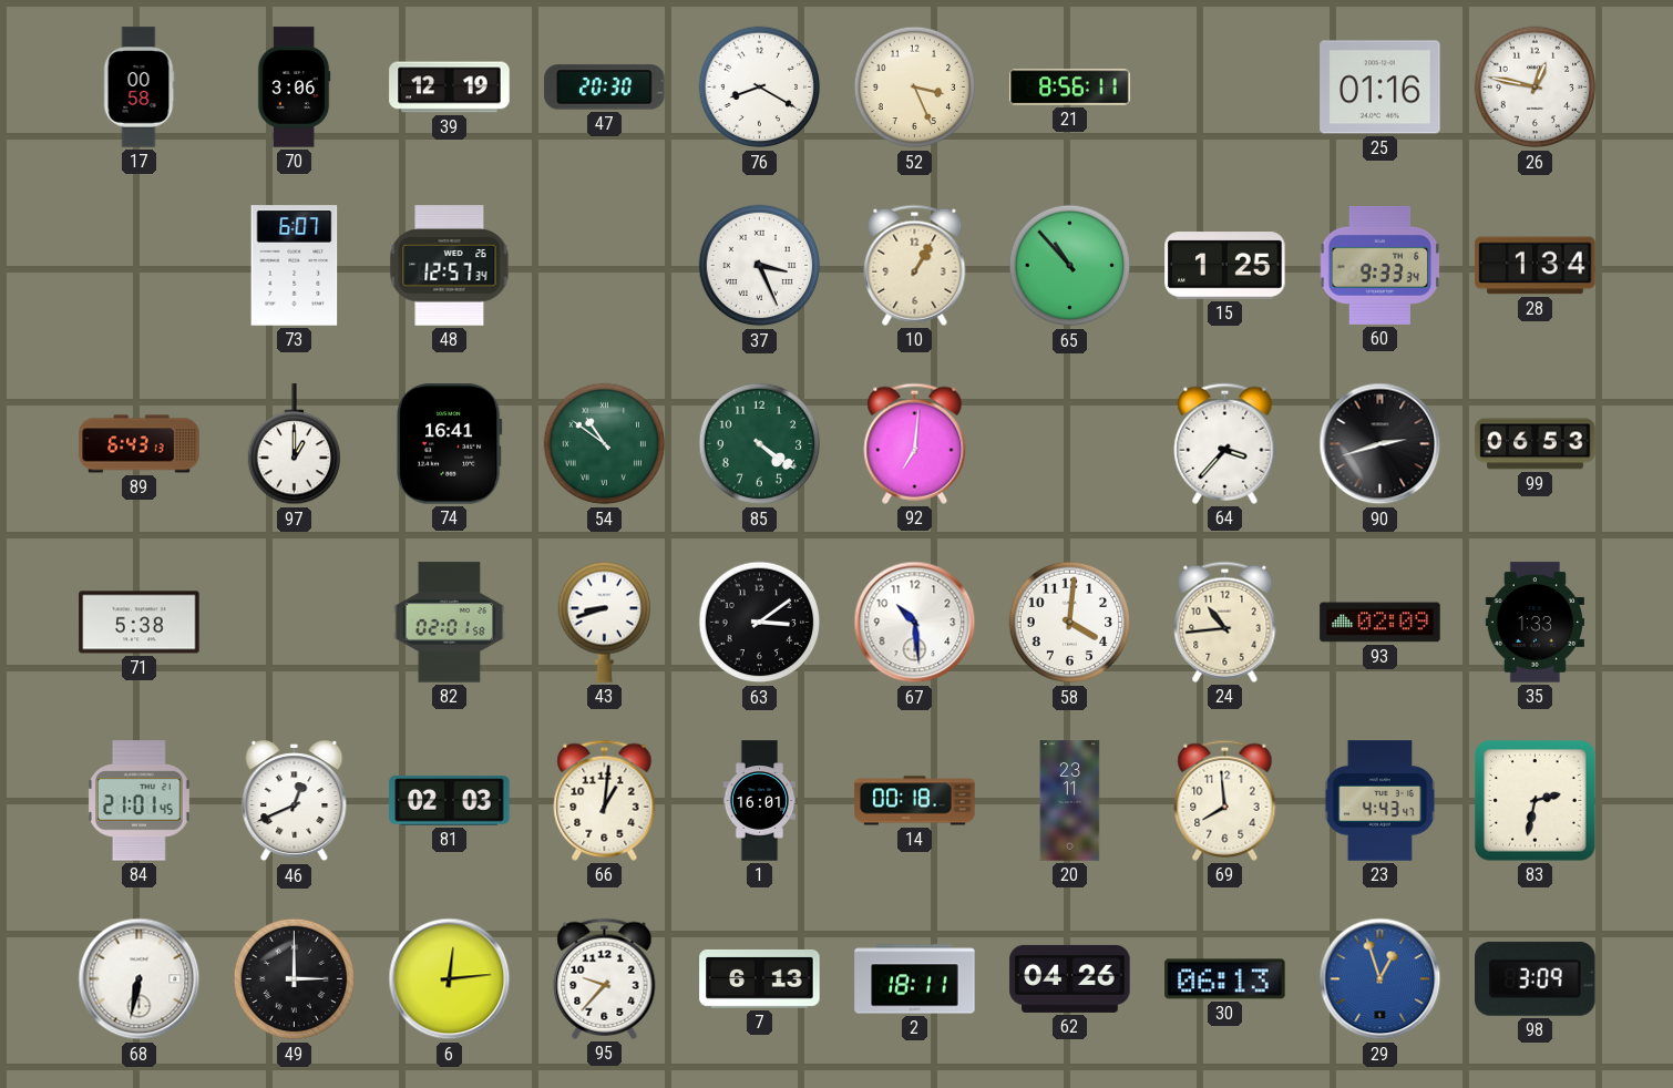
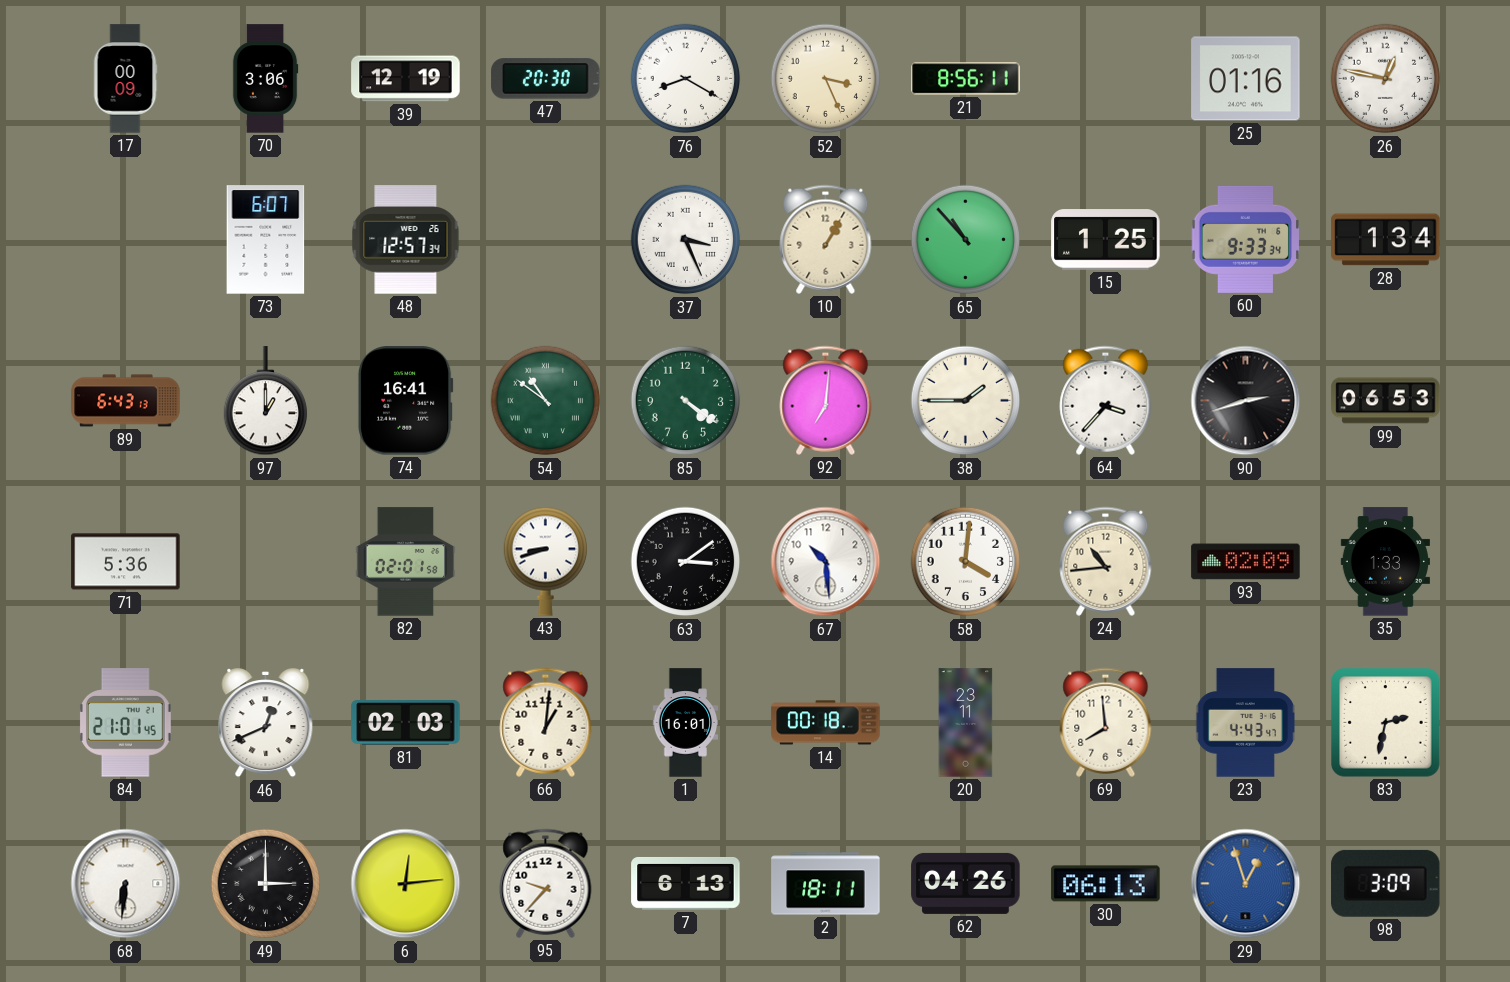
17: 00:58 -> 00:09 (125, 79)
38: none -> 1:45 (966, 401)
71: 5:38 -> 5:36 (126, 562)
68: 6:32 -> 6:31 (126, 884)
